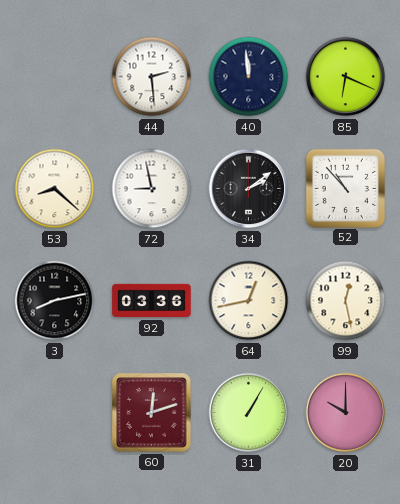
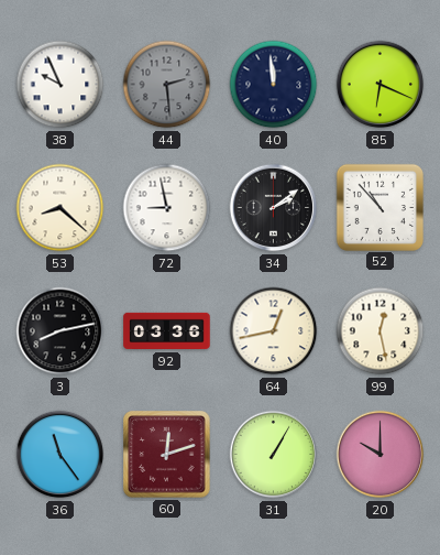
38: none -> 9:56 (61, 85)
44 dial: white -> grey (167, 85)
36: none -> 11:24 (61, 455)
